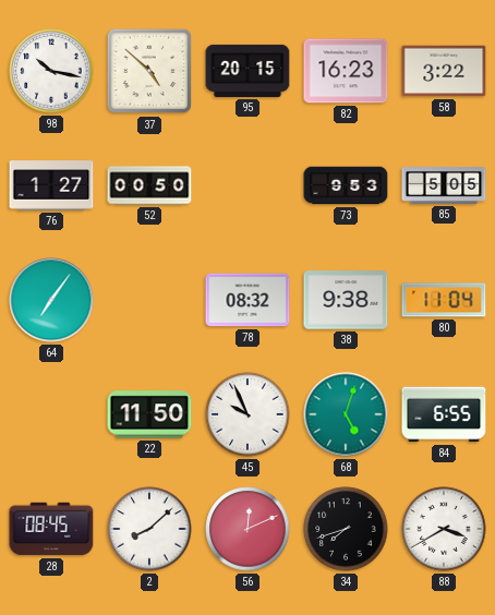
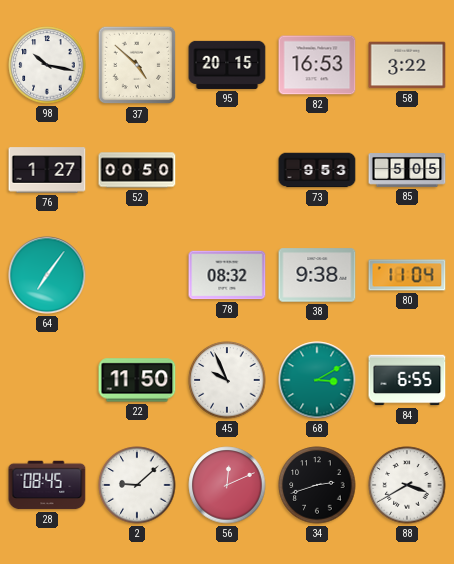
82: 16:23 -> 16:53 (317, 65)
68: 5:03 -> 3:10 (317, 380)
2: 8:08 -> 9:08 (137, 485)
34: 7:42 -> 2:42 (317, 485)
